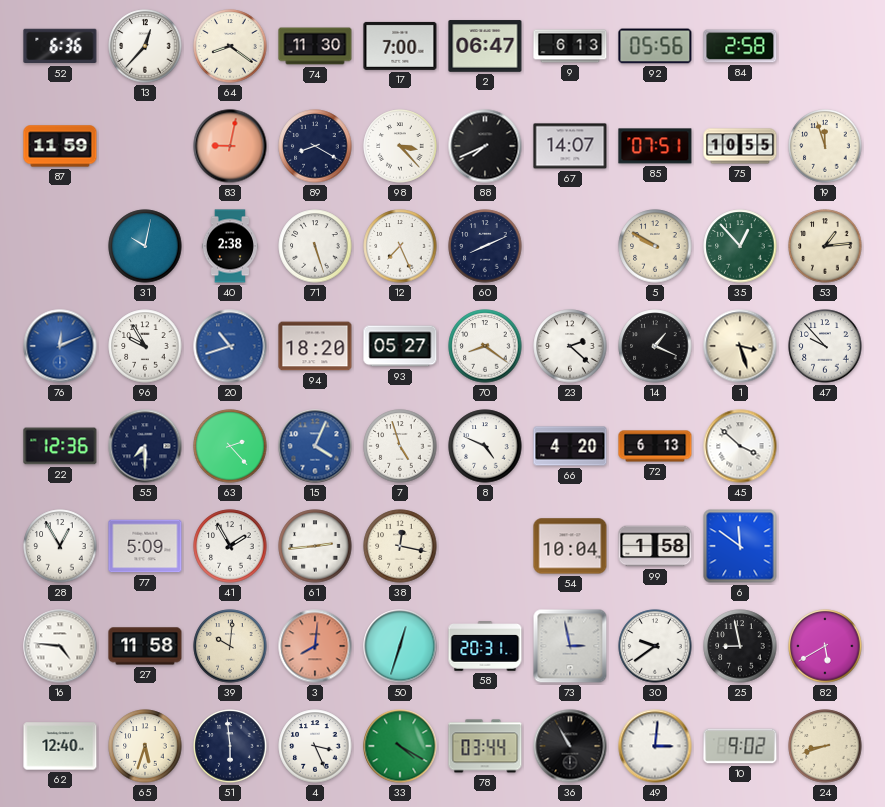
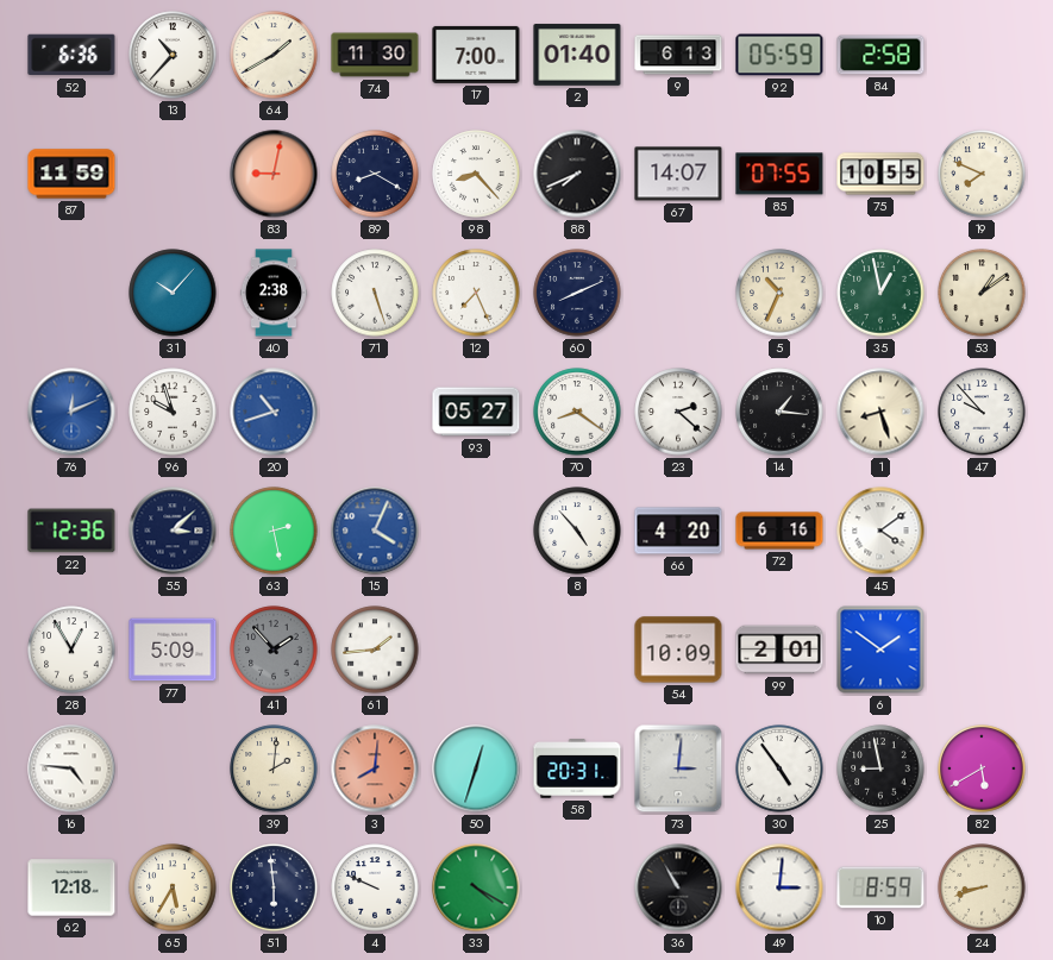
13: 12:37 -> 10:37 (173, 55)
64: 8:21 -> 1:40 (274, 55)
2: 06:47 -> 01:40 (577, 55)
92: 05:56 -> 05:59 (779, 55)
98: 3:23 -> 8:23 (476, 174)
85: 07:51 -> 07:55 (779, 174)
19: 11:57 -> 7:49 (982, 174)
31: 10:02 -> 10:07 (173, 293)
5: 9:50 -> 10:34 (779, 293)
35: 12:53 -> 12:58 (880, 293)
53: 1:14 -> 1:09 (982, 293)
96: 9:55 -> 9:57 (173, 412)
94: 18:20 -> none (315, 346)
14: 1:19 -> 1:16 (779, 412)
1: 3:27 -> 8:27 (880, 412)
55: 7:30 -> 3:08 (173, 531)
63: 2:23 -> 2:28 (274, 531)
7: 4:57 -> none (400, 446)
8: 4:49 -> 4:53 (577, 531)
72: 6:13 -> 6:16 (779, 531)
45: 3:52 -> 4:09 (880, 531)
41: 1:55 -> 1:53 (274, 650)
41 dial: white -> grey (274, 650)
61: 2:44 -> 1:44 (375, 650)
38: 12:17 -> none (400, 546)
54: 10:04 -> 10:09 (678, 650)
99: 1:58 -> 2:01 (779, 650)
6: 11:51 -> 1:51 (880, 650)
27: 11:58 -> none (145, 646)
39: 10:01 -> 2:01 (274, 768)
73: 2:58 -> 3:01 (678, 768)
30: 9:39 -> 4:54 (779, 768)
62: 12:40 -> 12:18 (71, 887)
65: 5:33 -> 5:35 (173, 887)
4: 3:26 -> 9:49 (375, 887)
78: 03:44 -> none (485, 746)
10: 9:02 -> 8:59 (880, 887)
